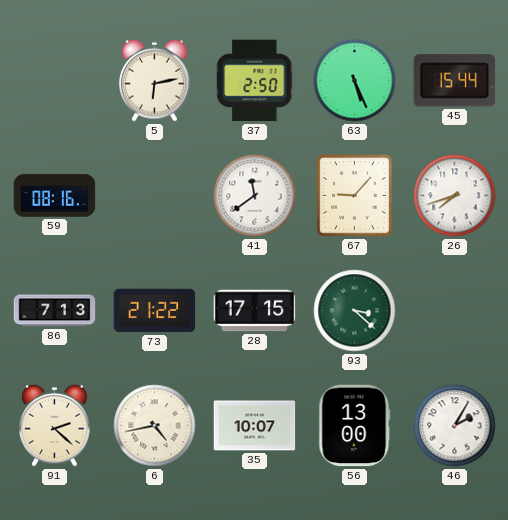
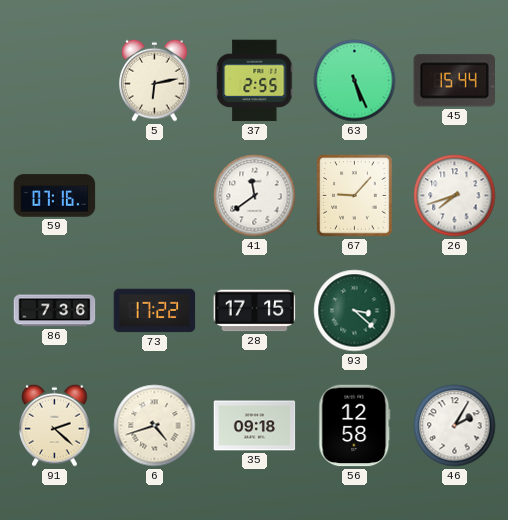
37: 2:50 -> 2:55 (255, 81)
59: 08:16 -> 07:16 (55, 196)
86: 7:13 -> 7:36 (55, 311)
73: 21:22 -> 17:22 (155, 311)
6: 4:43 -> 4:42 (155, 426)
35: 10:07 -> 09:18 (255, 426)
56: 13:00 -> 12:58 (355, 426)
